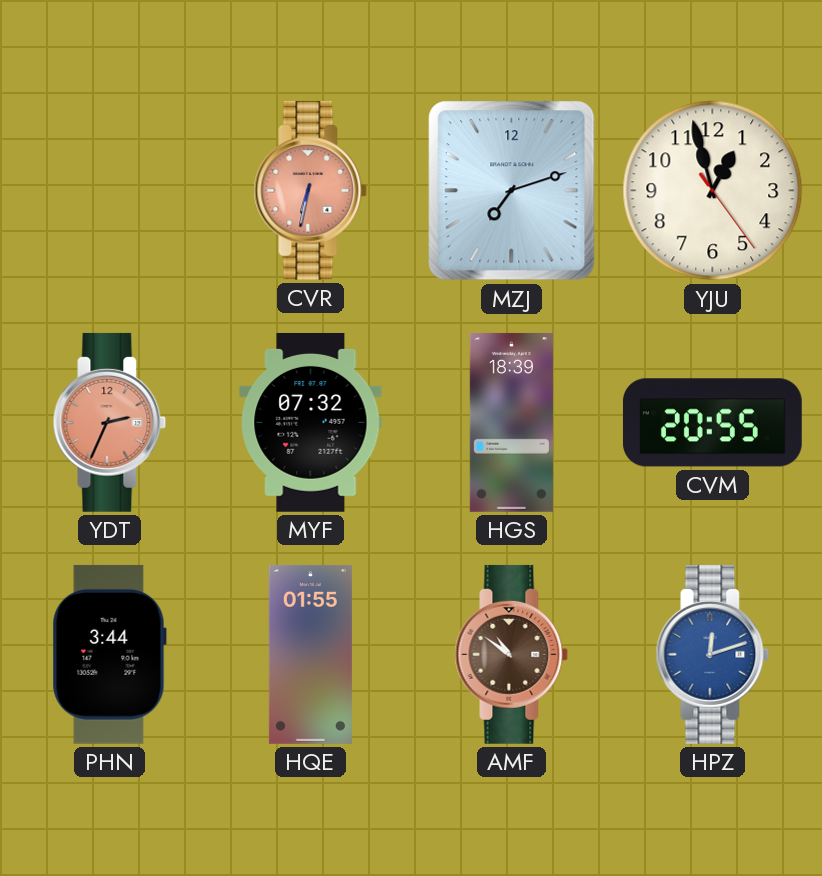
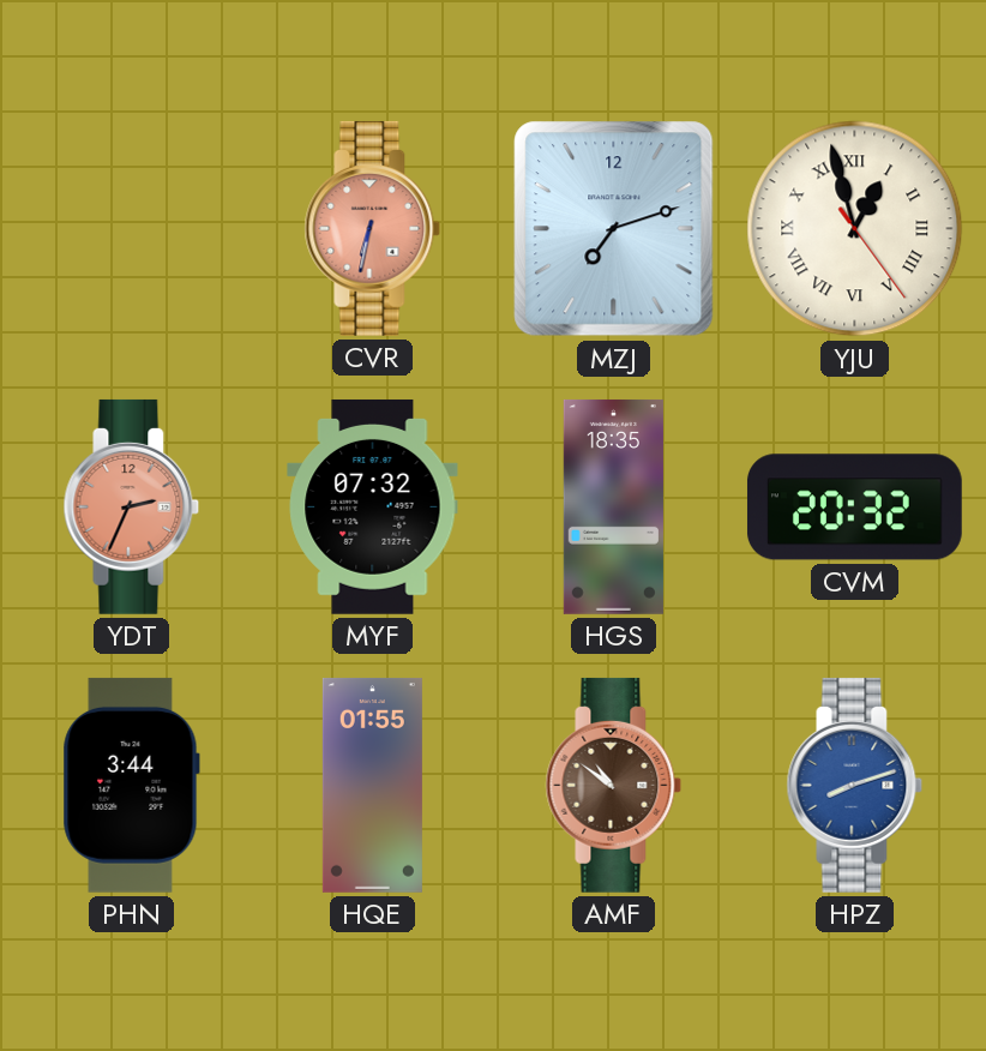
YJU numerals: Arabic -> Roman (855, 229)
HGS: 18:39 -> 18:35 (613, 506)
CVM: 20:55 -> 20:32 (854, 508)
HPZ: 12:12 -> 8:12 (855, 785)
